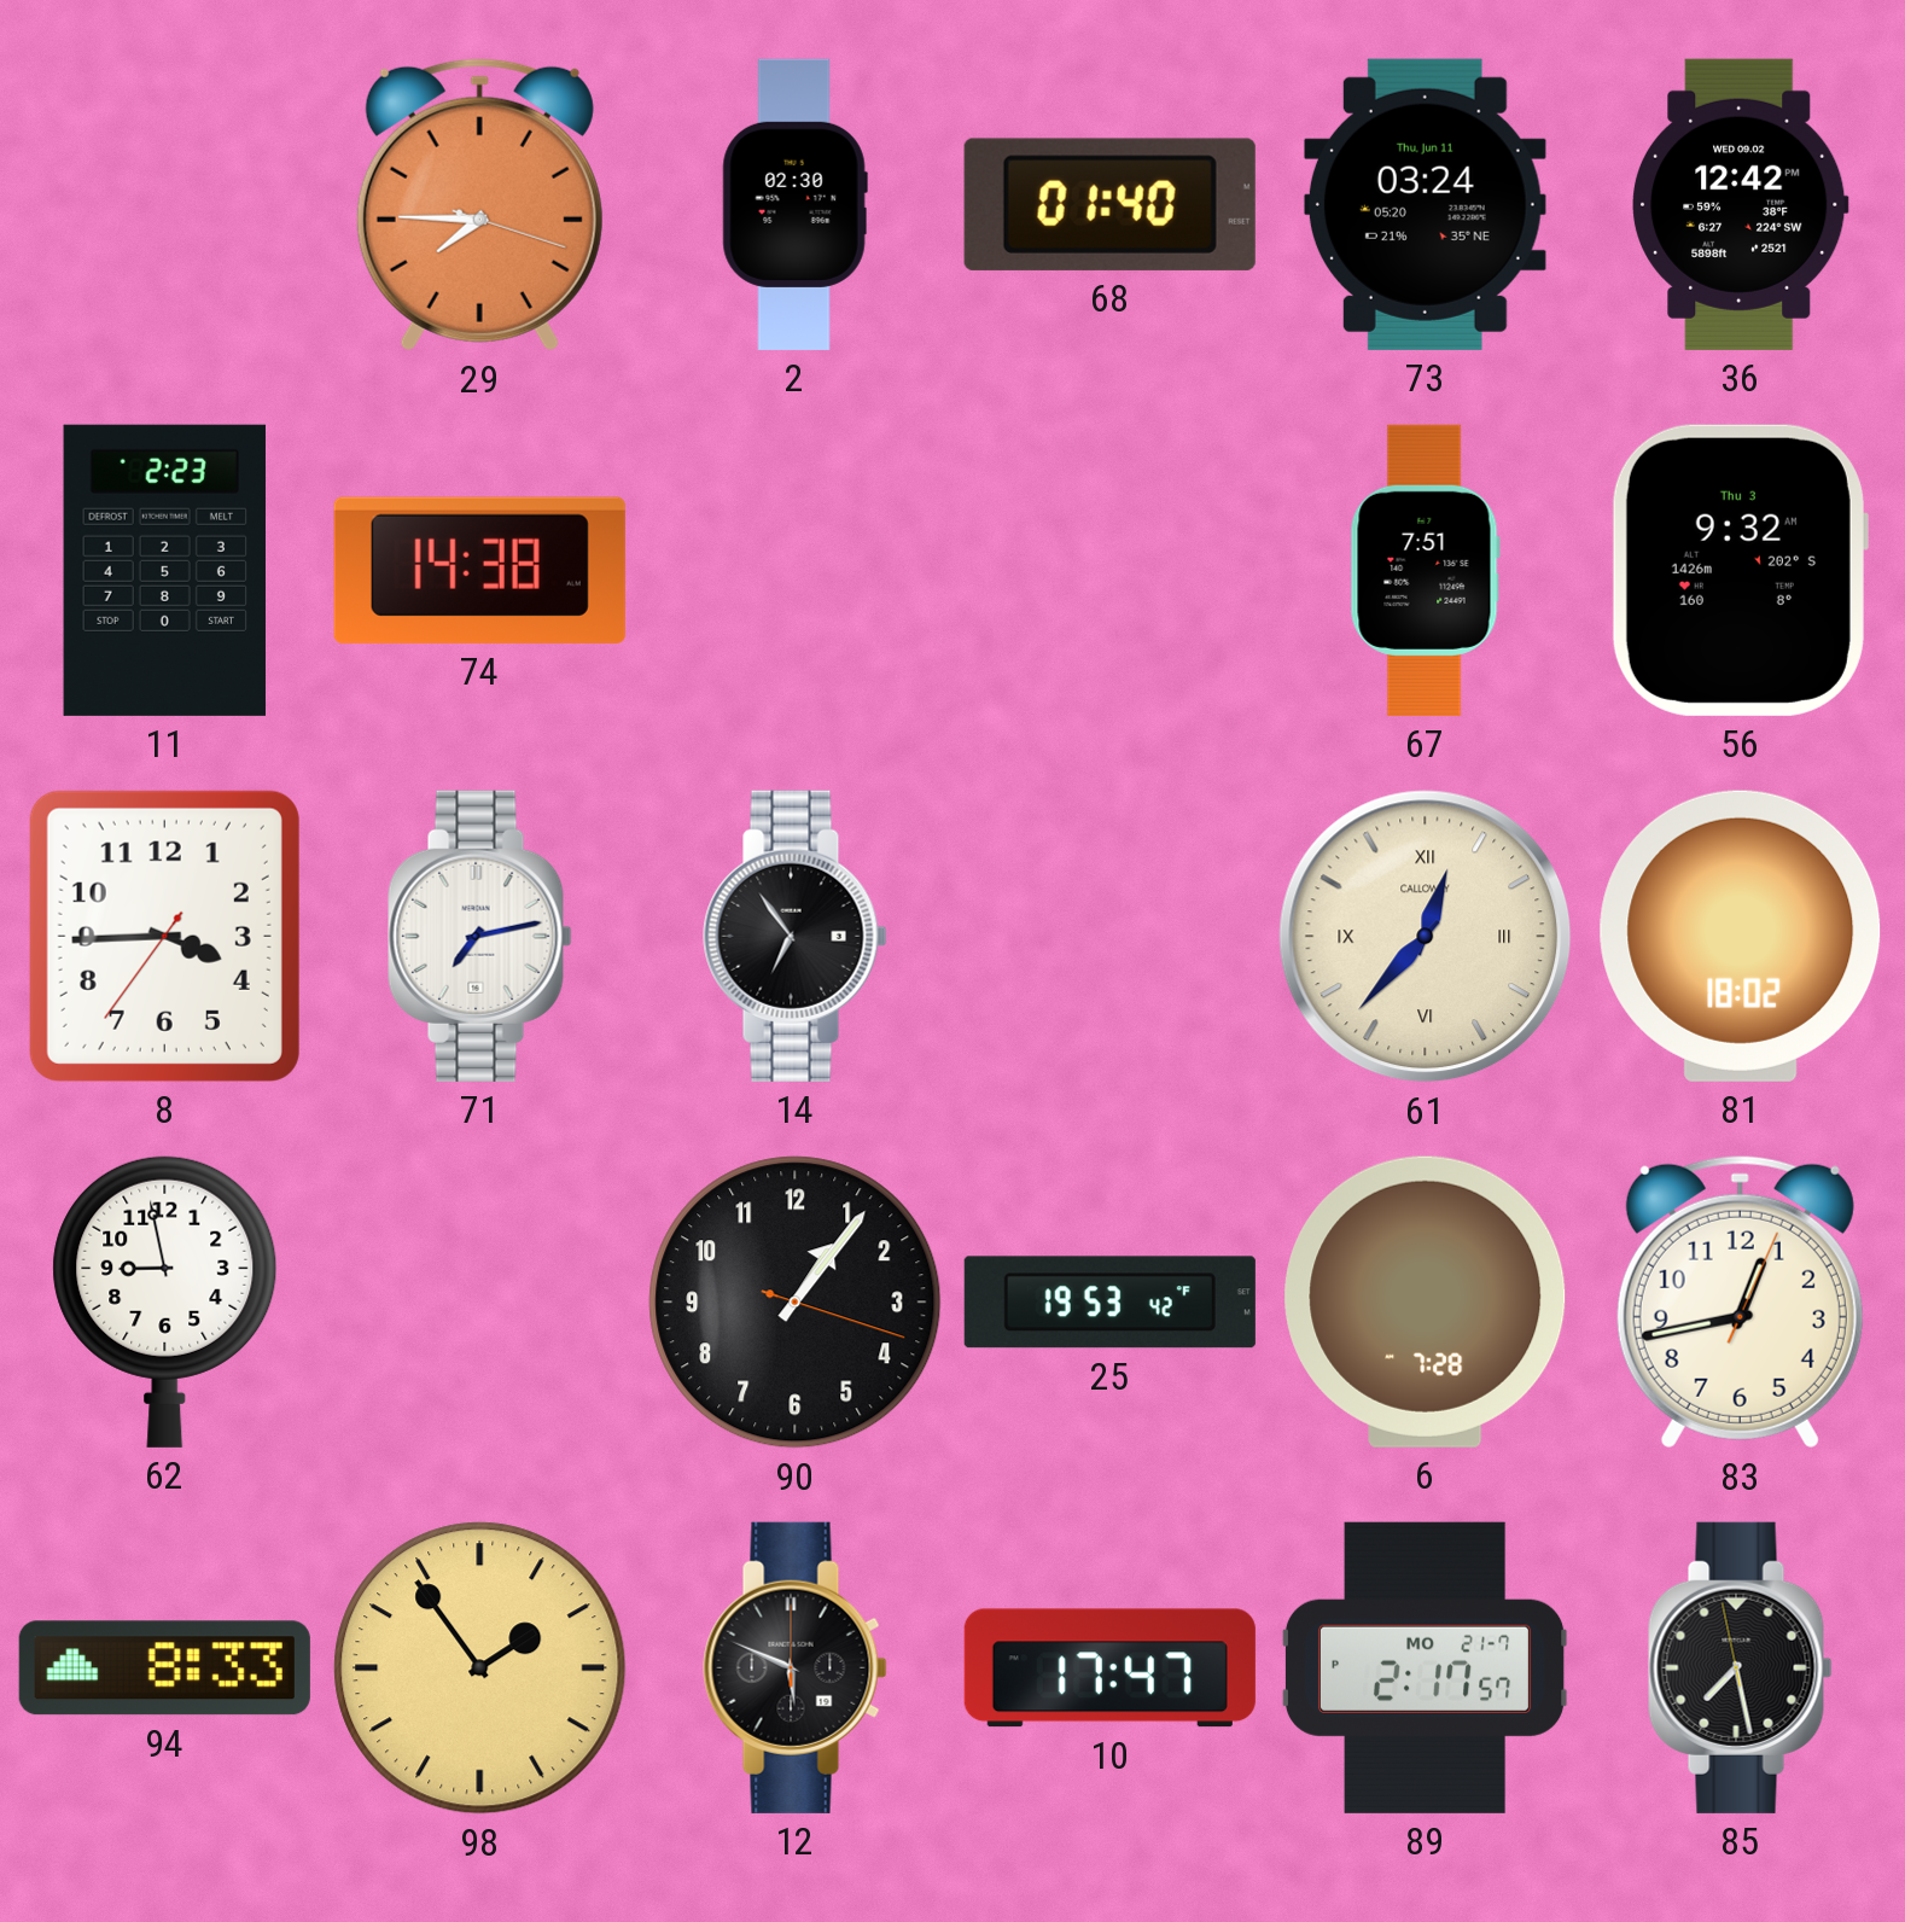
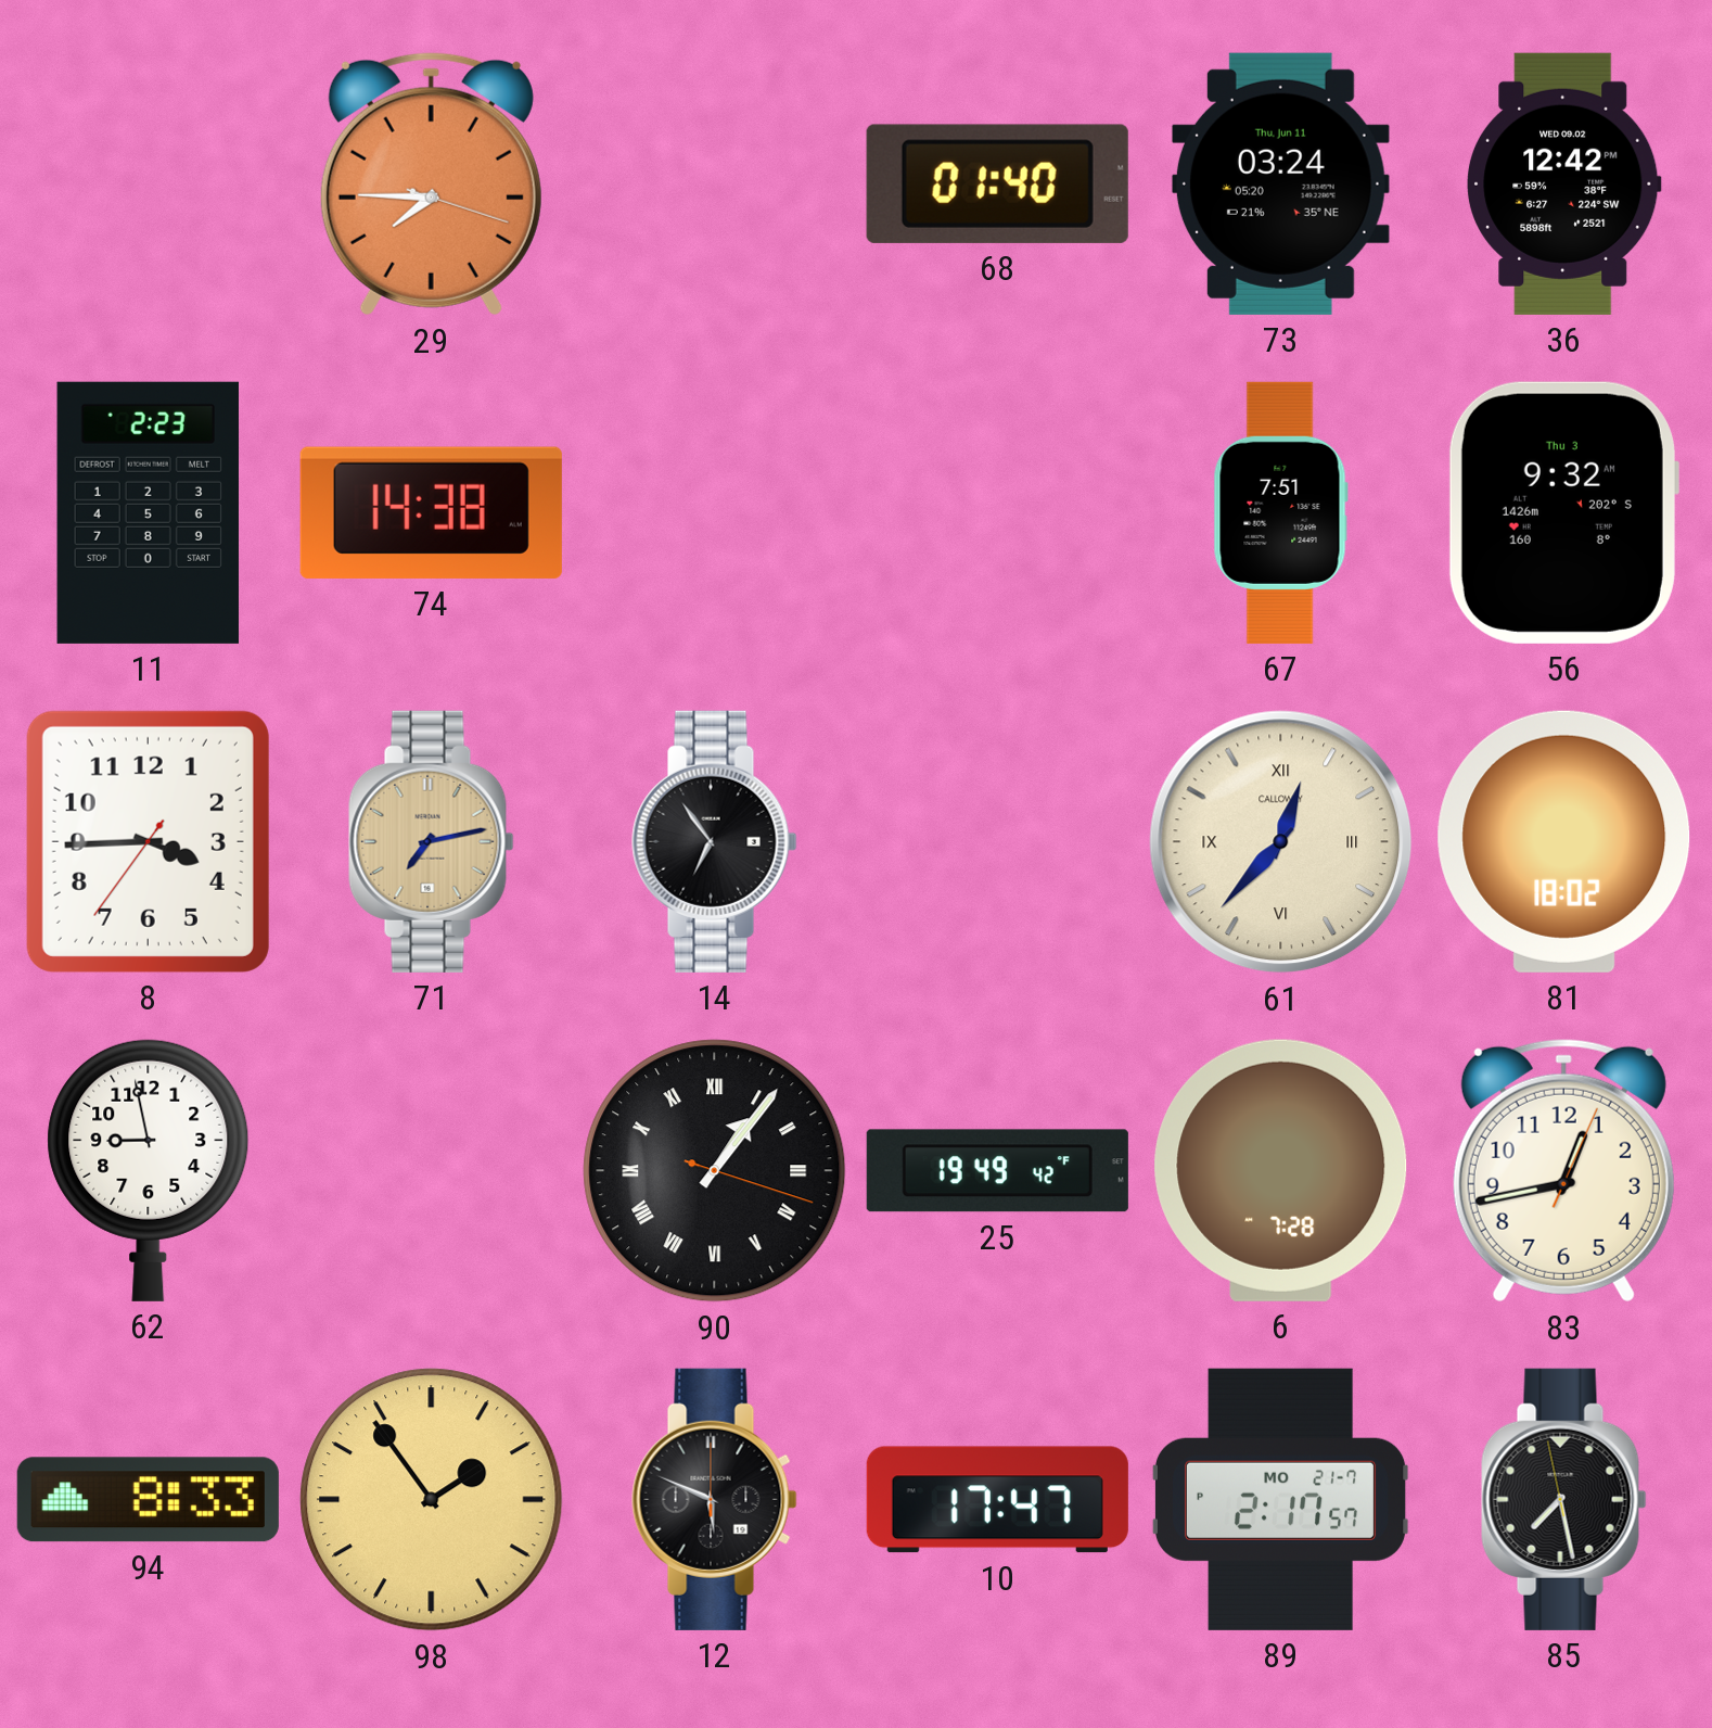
2: 02:30 -> none (794, 204)
71 dial: white -> champagne (432, 841)
90 numerals: Arabic -> Roman (715, 1171)
25: 19:53 -> 19:49 (997, 1171)
